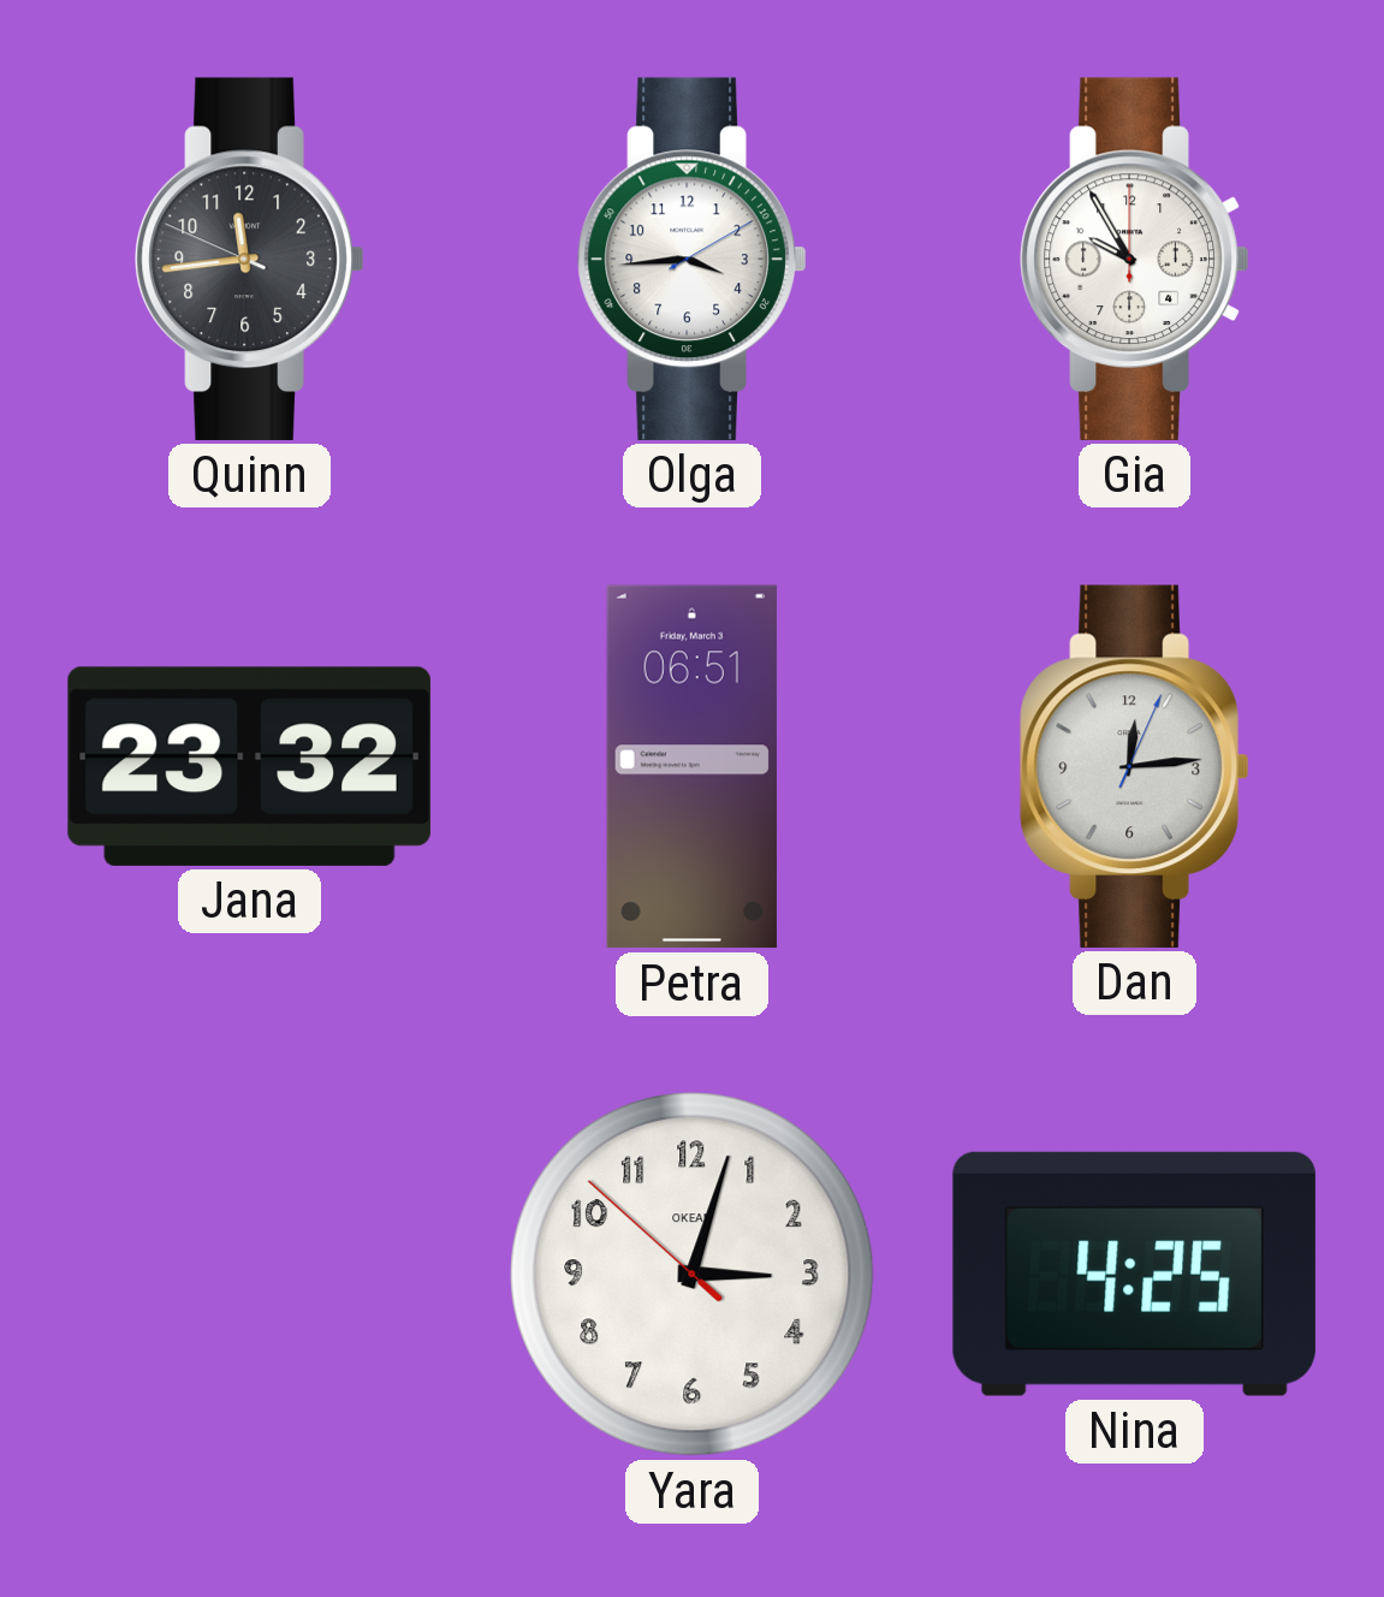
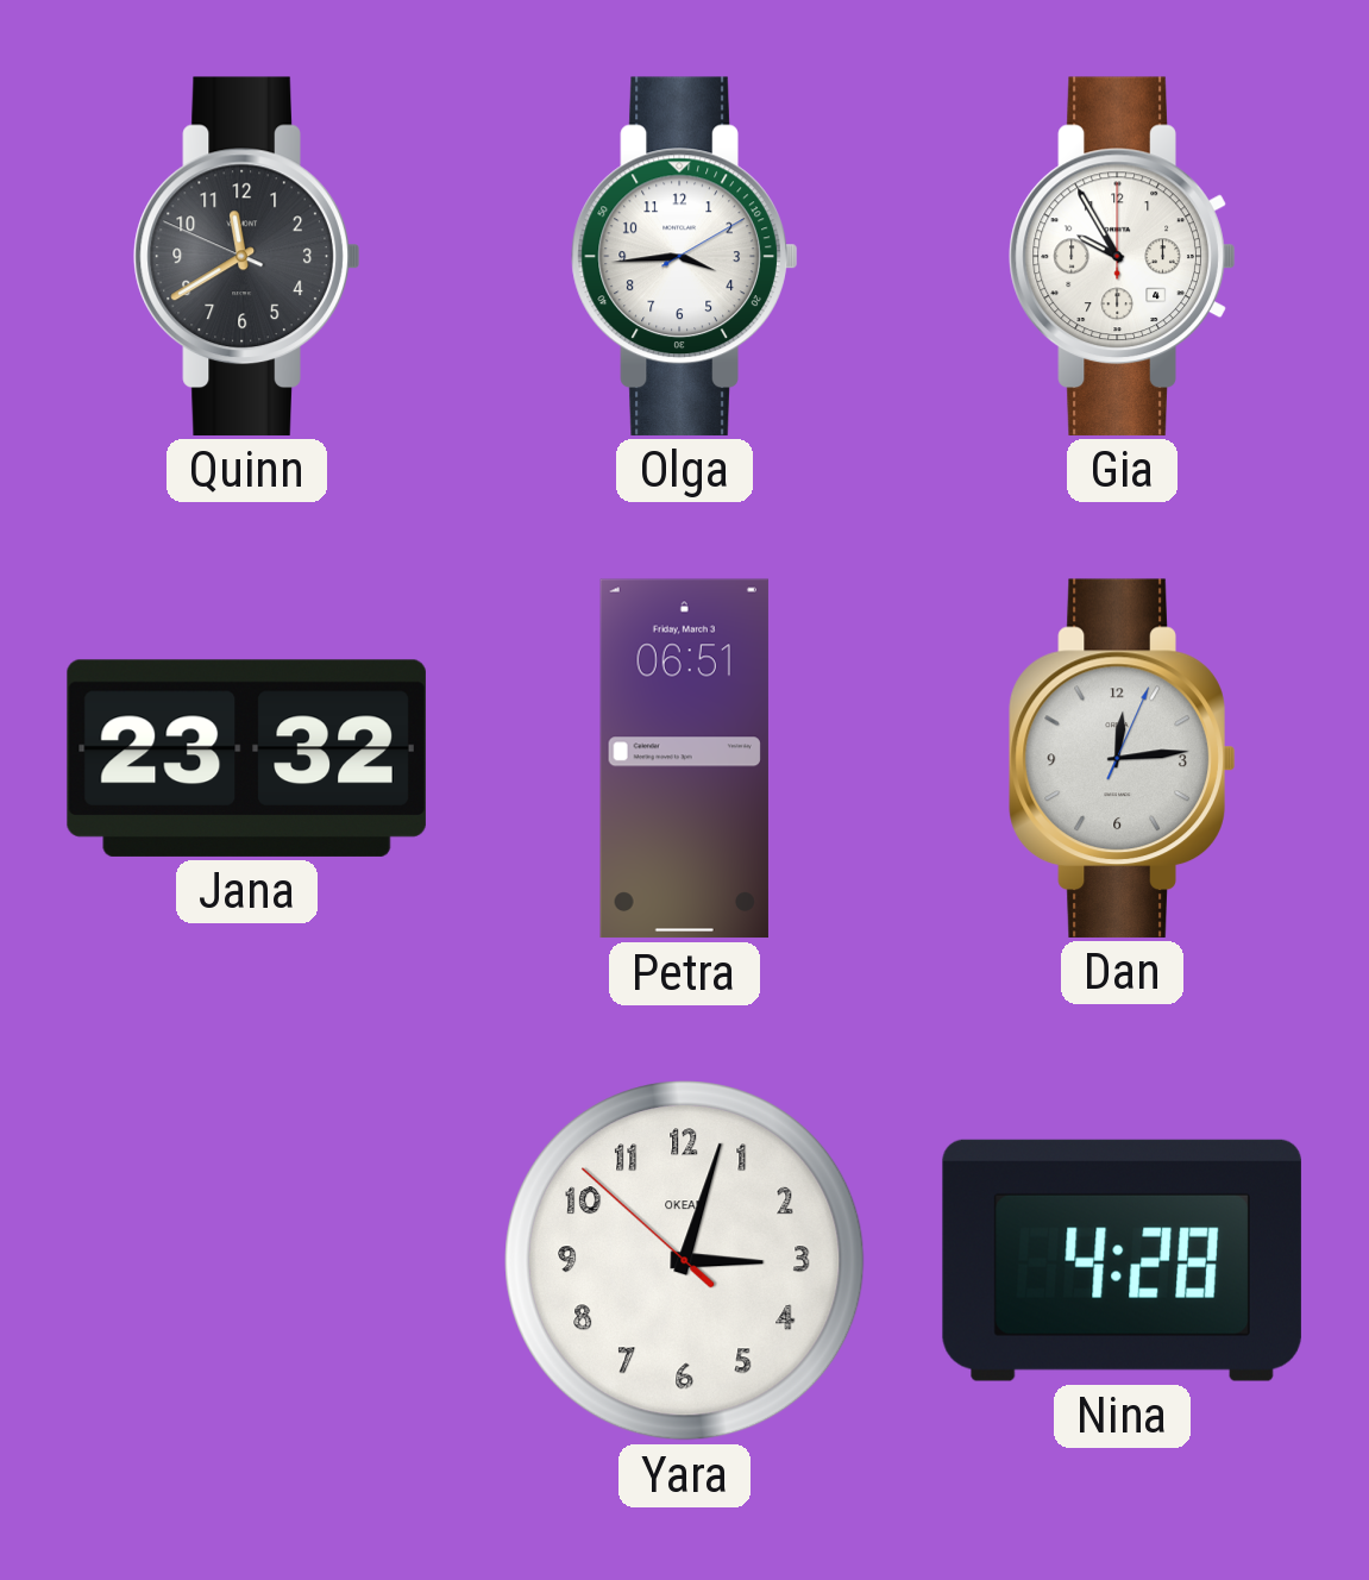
Quinn: 11:43 -> 11:39 (247, 256)
Nina: 4:25 -> 4:28 (1122, 1260)
